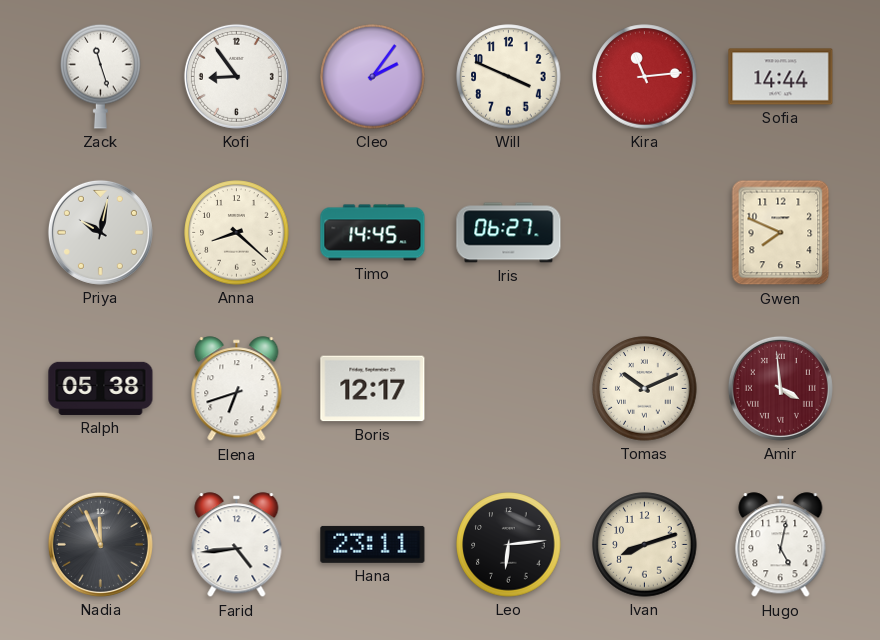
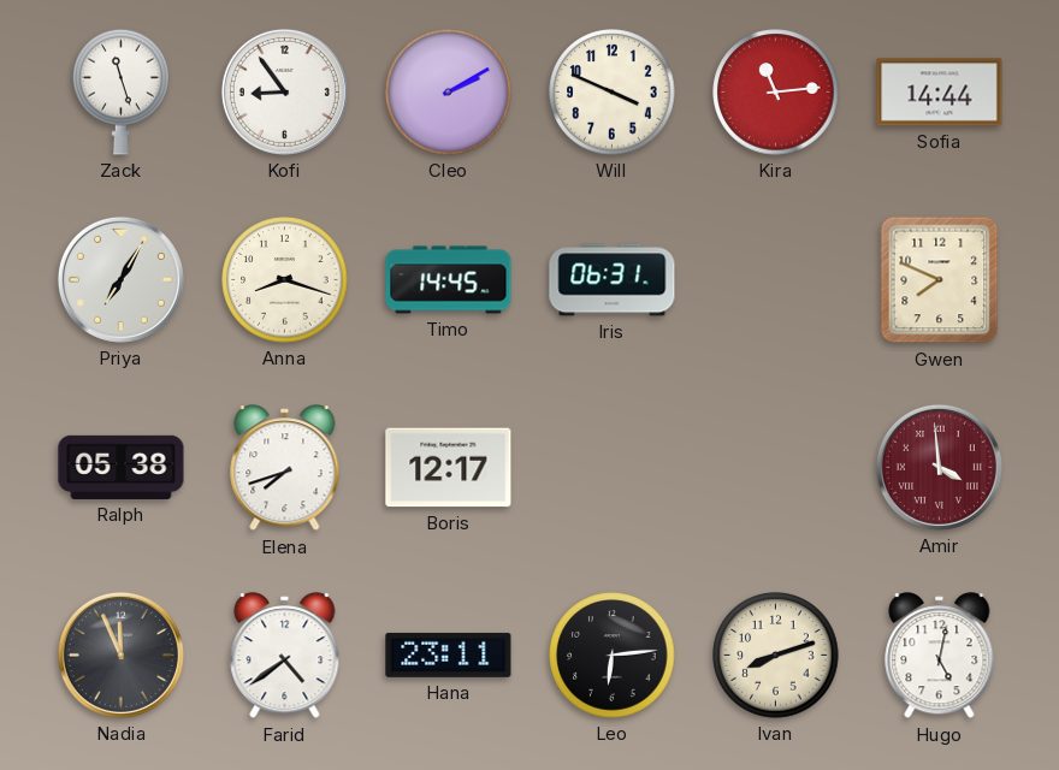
Cleo: 2:06 -> 2:10 (449, 93)
Priya: 10:02 -> 7:05 (120, 279)
Anna: 8:22 -> 8:18 (285, 280)
Iris: 06:27 -> 06:31 (613, 280)
Elena: 6:42 -> 7:42 (285, 468)
Tomas: 10:11 -> none (645, 389)
Farid: 4:44 -> 4:39 (285, 656)
